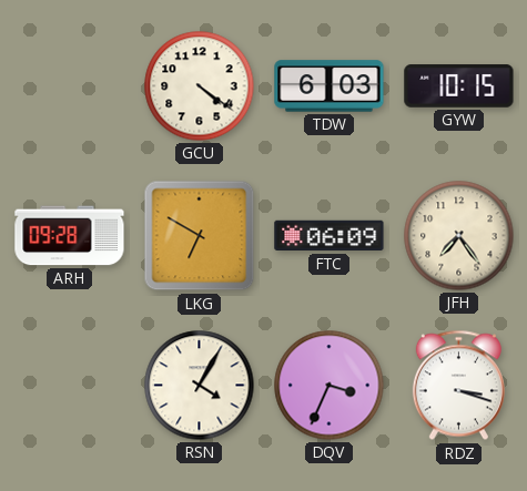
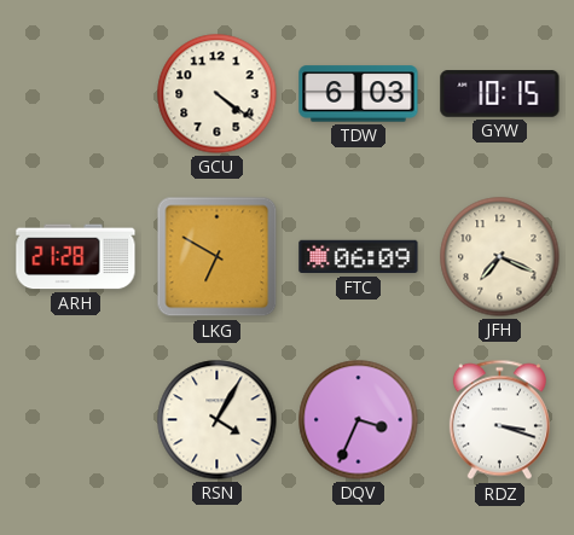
ARH: 09:28 -> 21:28 (76, 257)
JFH: 7:24 -> 7:19 (500, 257)
